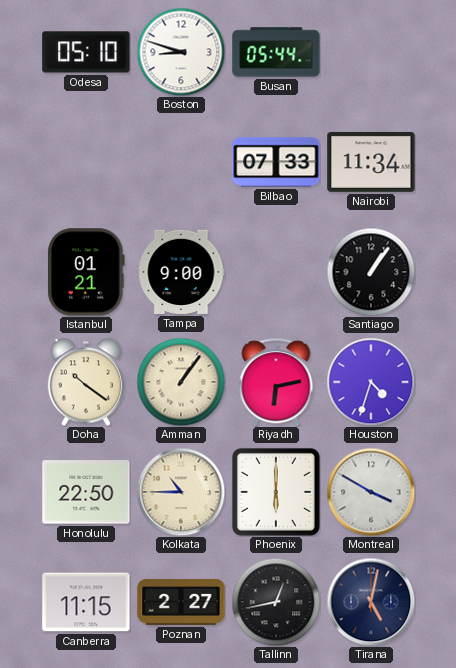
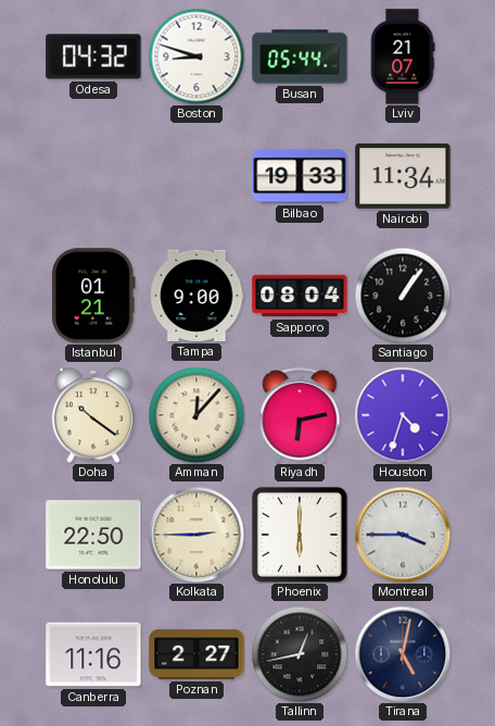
Odesa: 05:10 -> 04:32 (93, 57)
Lviv: none -> 21:07 (403, 57)
Bilbao: 07:33 -> 19:33 (300, 176)
Sapporo: none -> 08:04 (300, 296)
Amman: 1:06 -> 12:07 (196, 415)
Kolkata: 10:45 -> 2:45 (196, 535)
Montreal: 3:50 -> 3:45 (403, 535)
Canberra: 11:15 -> 11:16 (93, 654)
